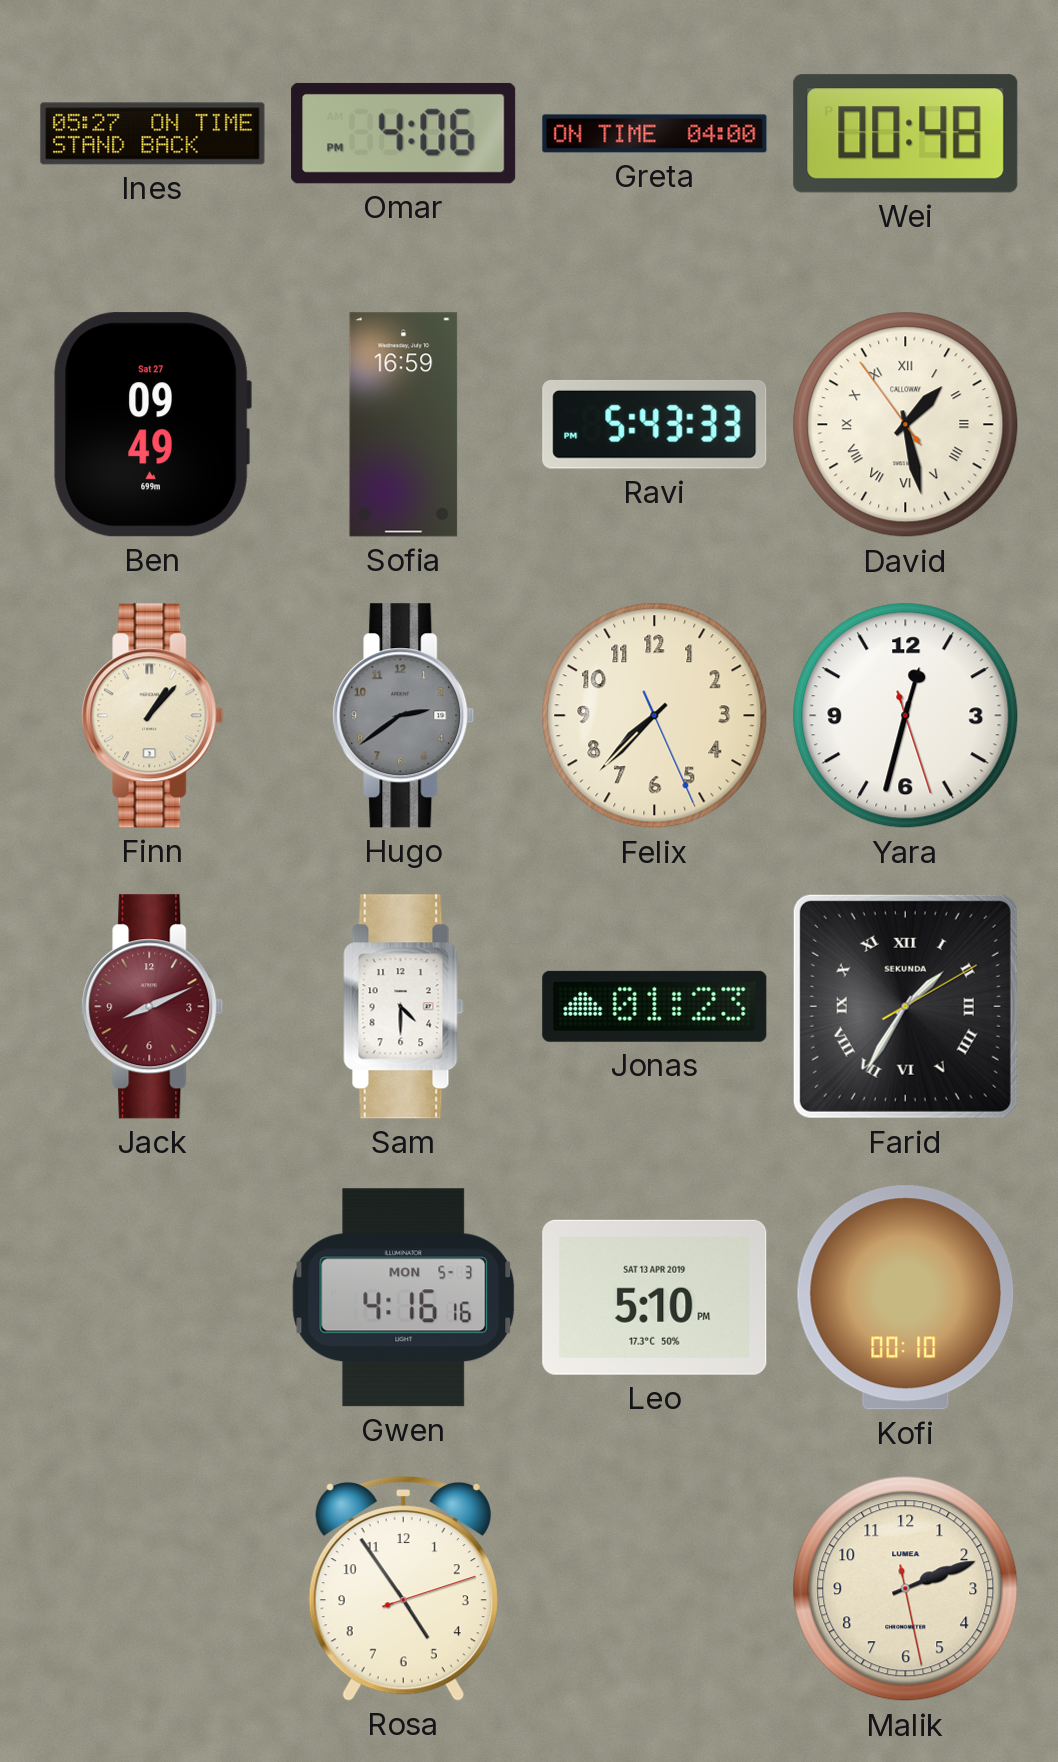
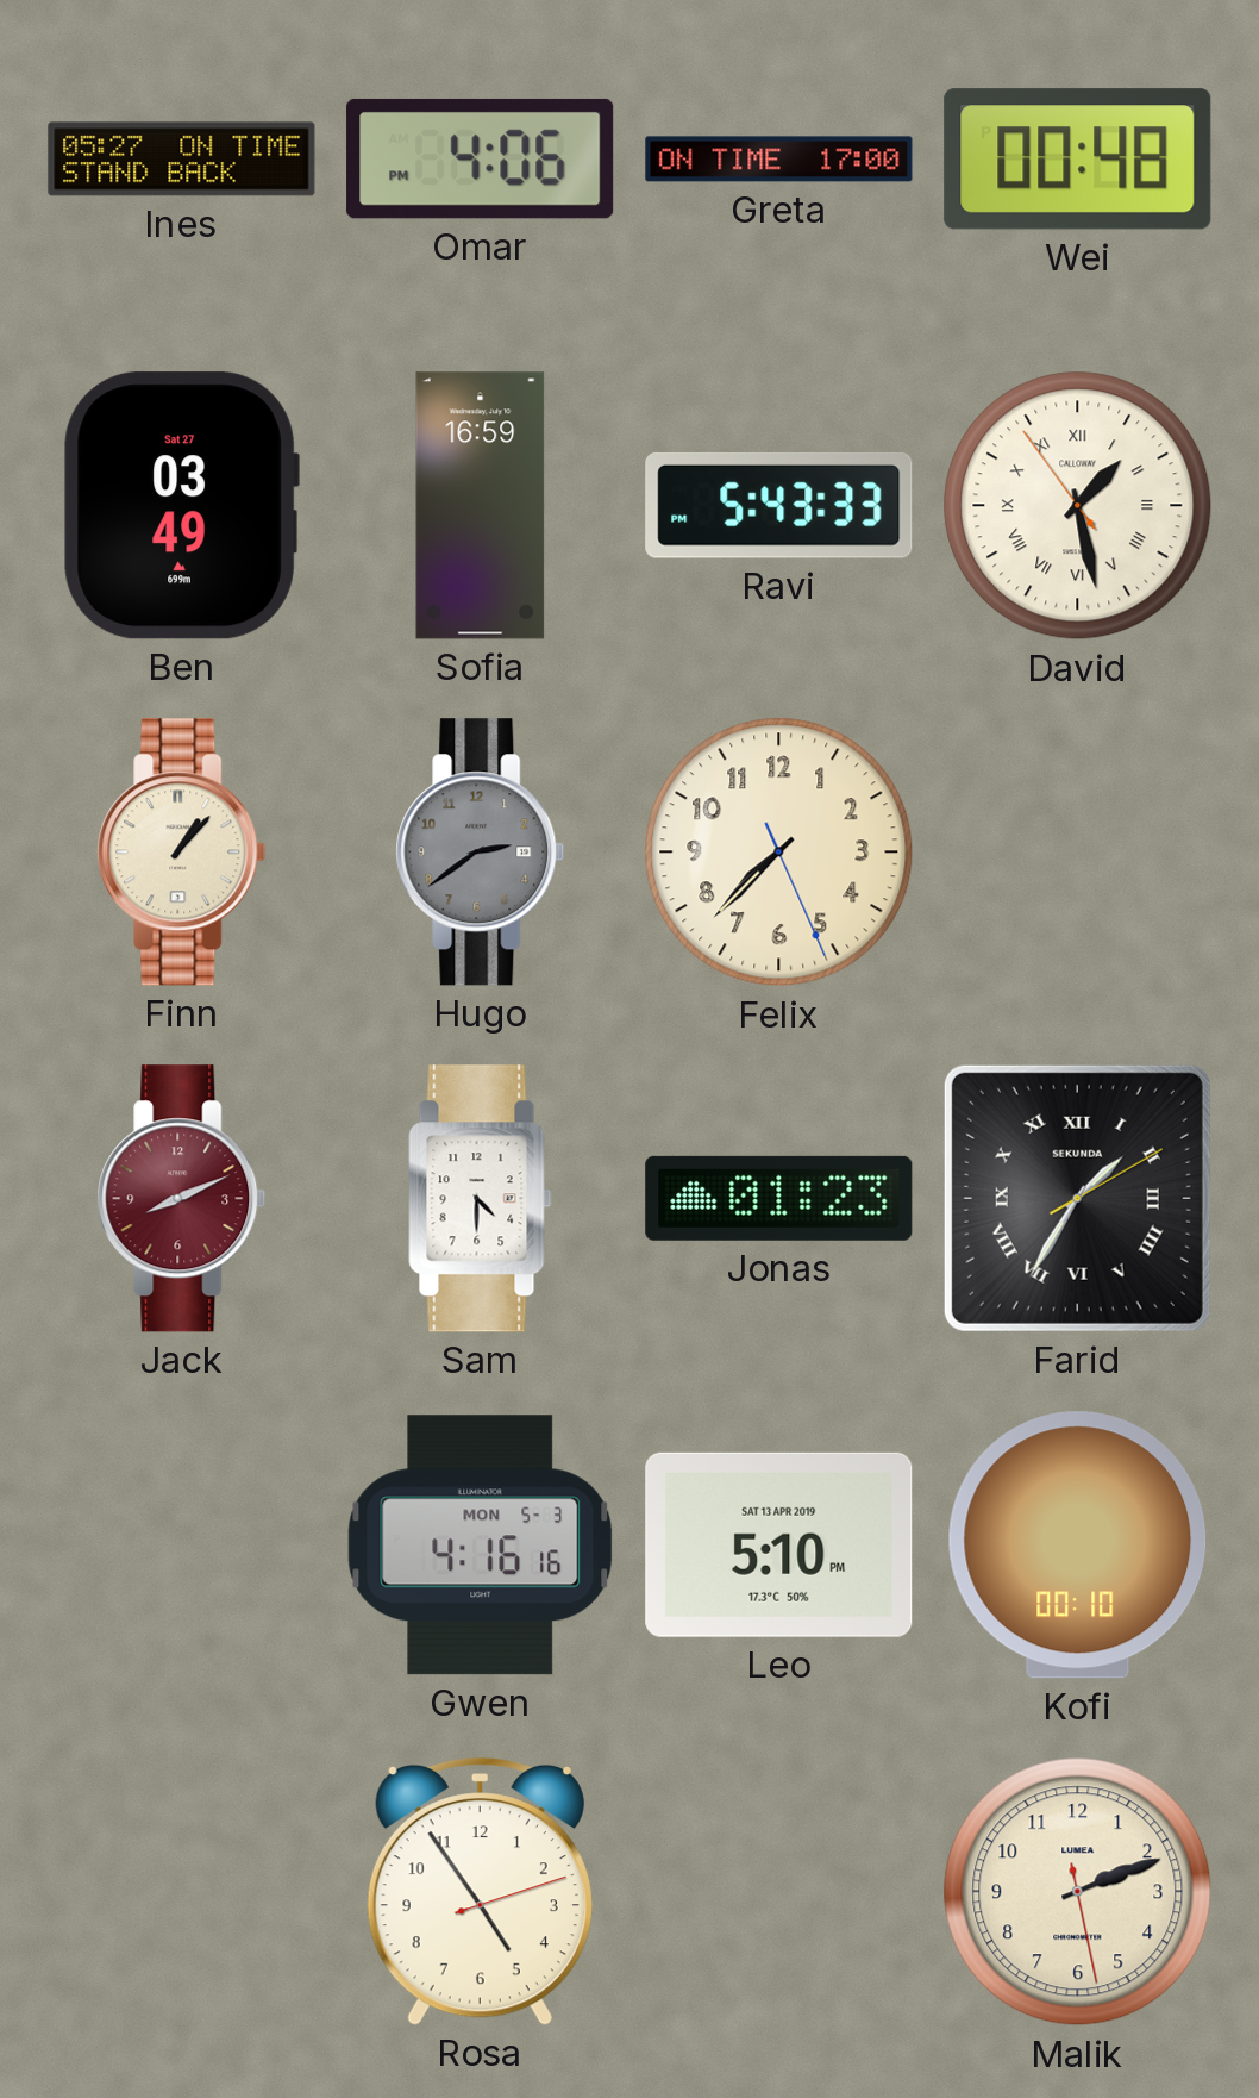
Greta: 04:00 -> 17:00 (779, 160)
Ben: 09:49 -> 03:49 (181, 506)
Yara: 12:32 -> none (906, 716)
